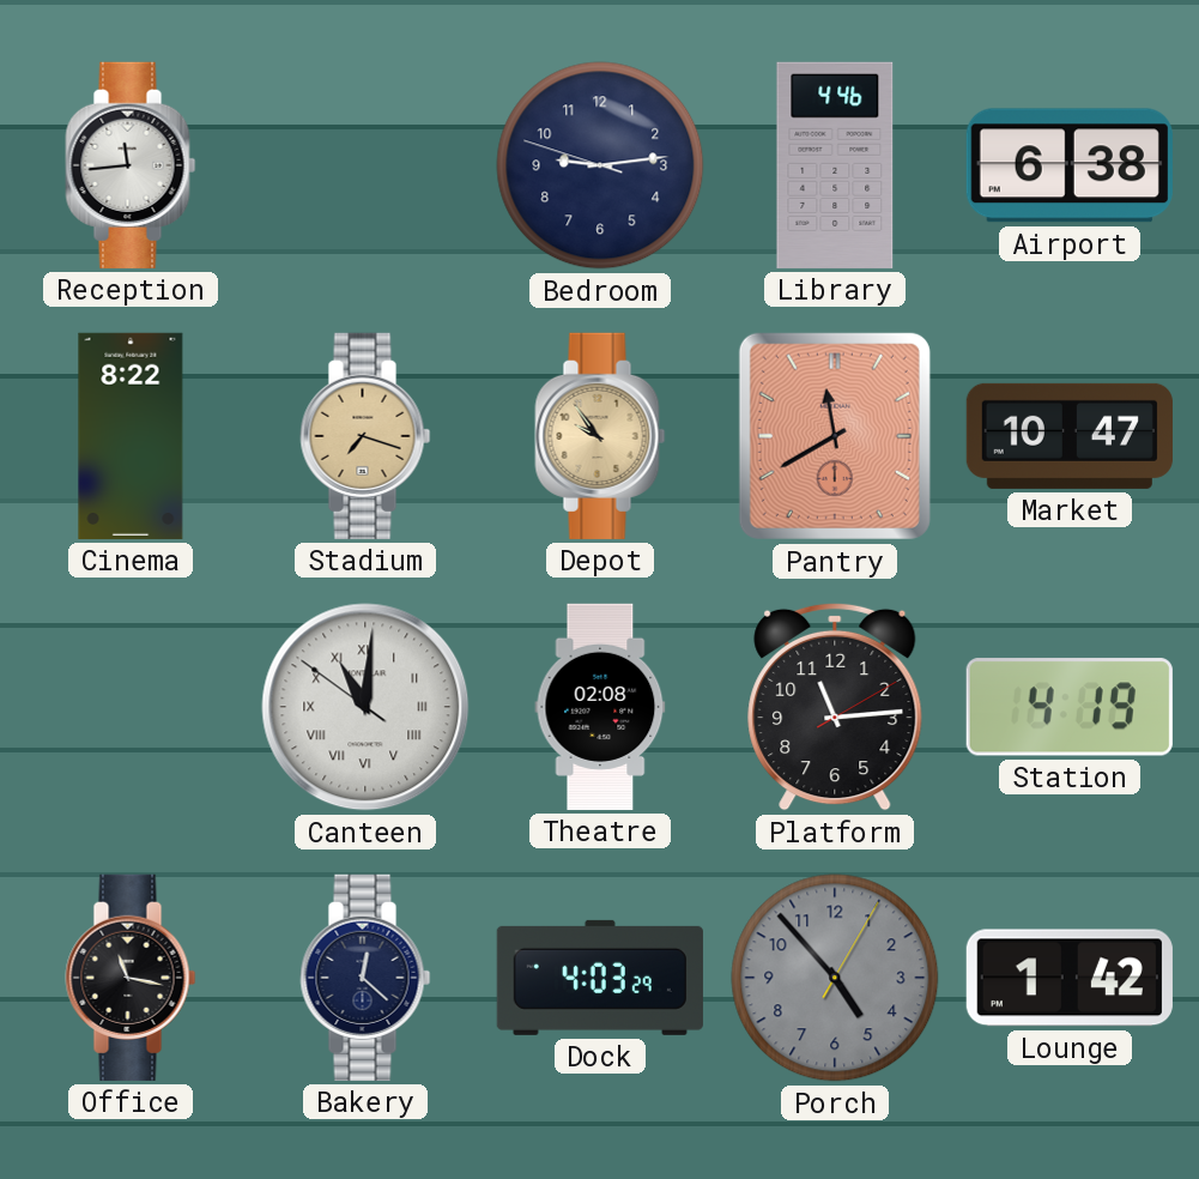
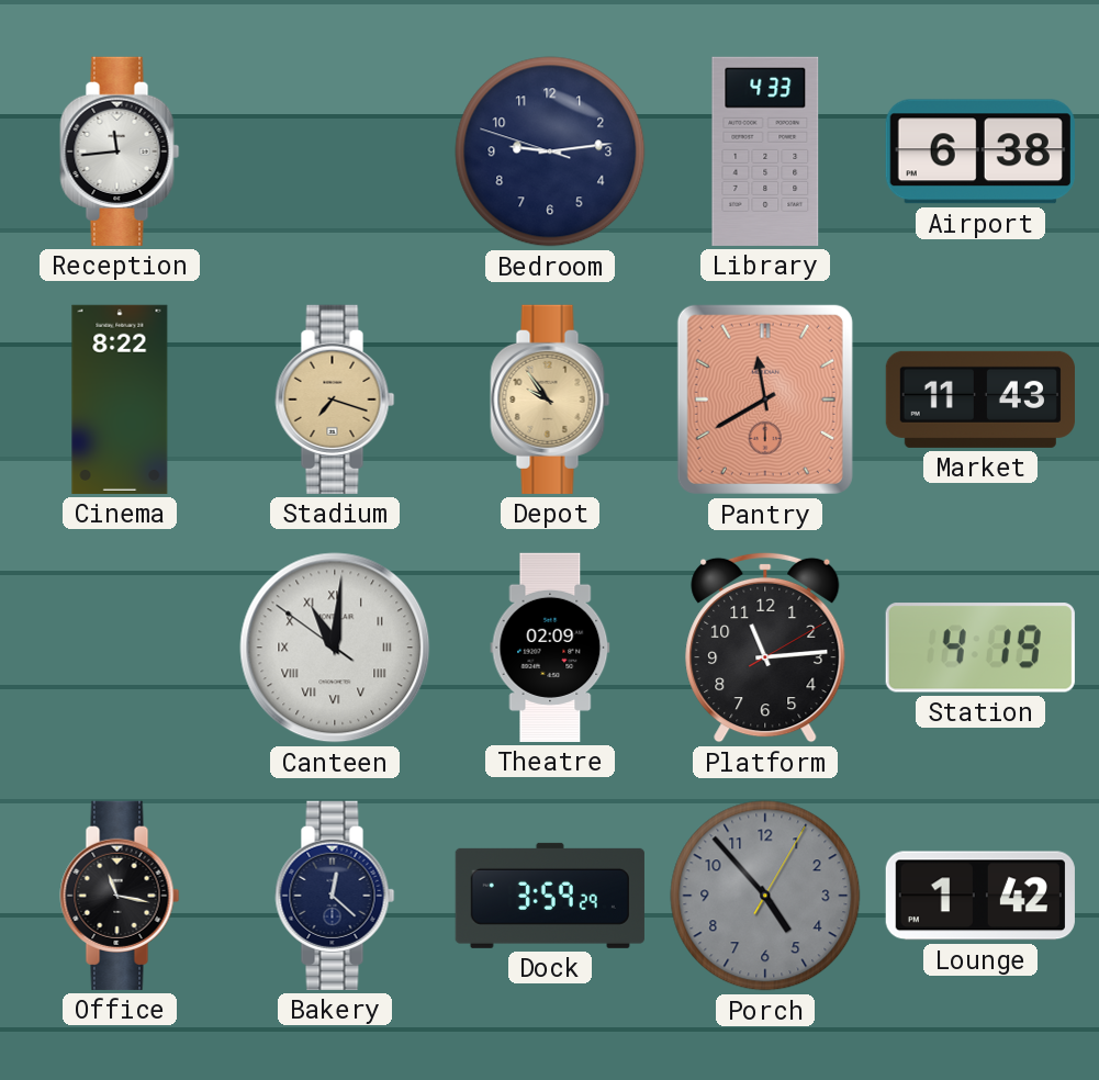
Library: 4:46 -> 4:33 (765, 151)
Market: 10:47 -> 11:43 (980, 400)
Theatre: 02:08 -> 02:09 (550, 648)
Dock: 4:03 -> 3:59 (550, 896)
